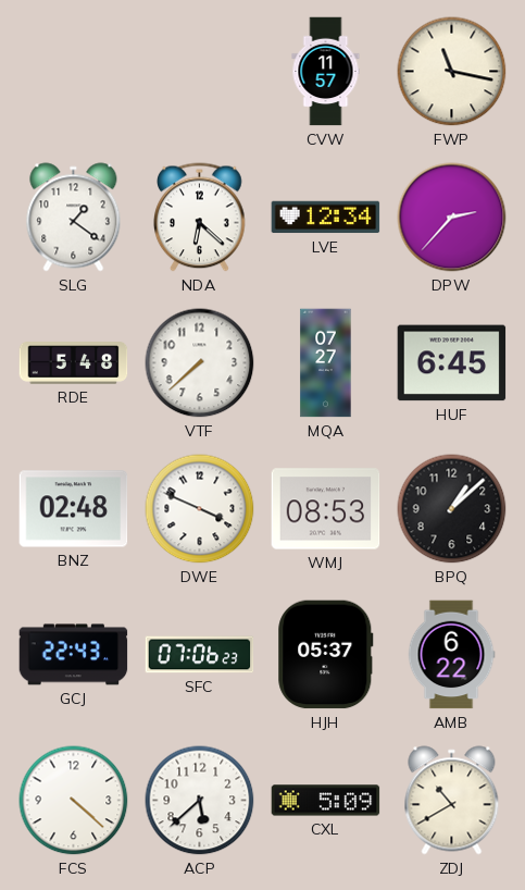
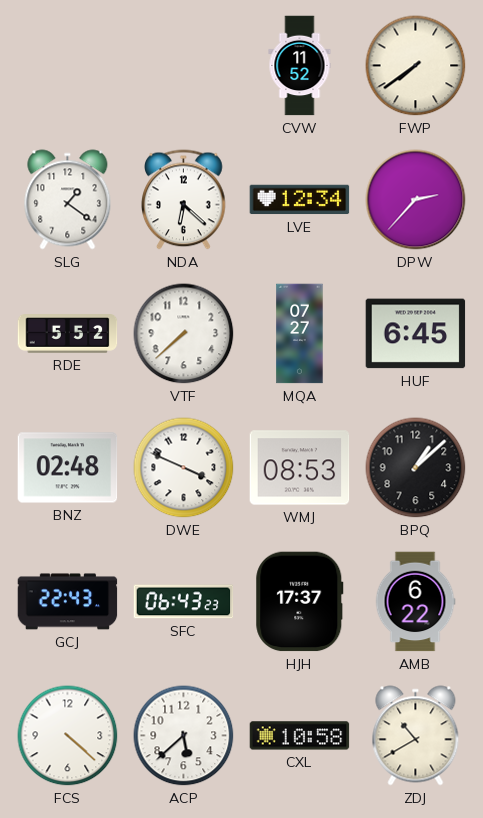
CVW: 11:57 -> 11:52 (300, 66)
FWP: 11:17 -> 7:39 (416, 66)
RDE: 5:48 -> 5:52 (68, 334)
SFC: 07:06 -> 06:43 (184, 602)
HJH: 05:37 -> 17:37 (300, 602)
CXL: 5:09 -> 10:58 (300, 736)
